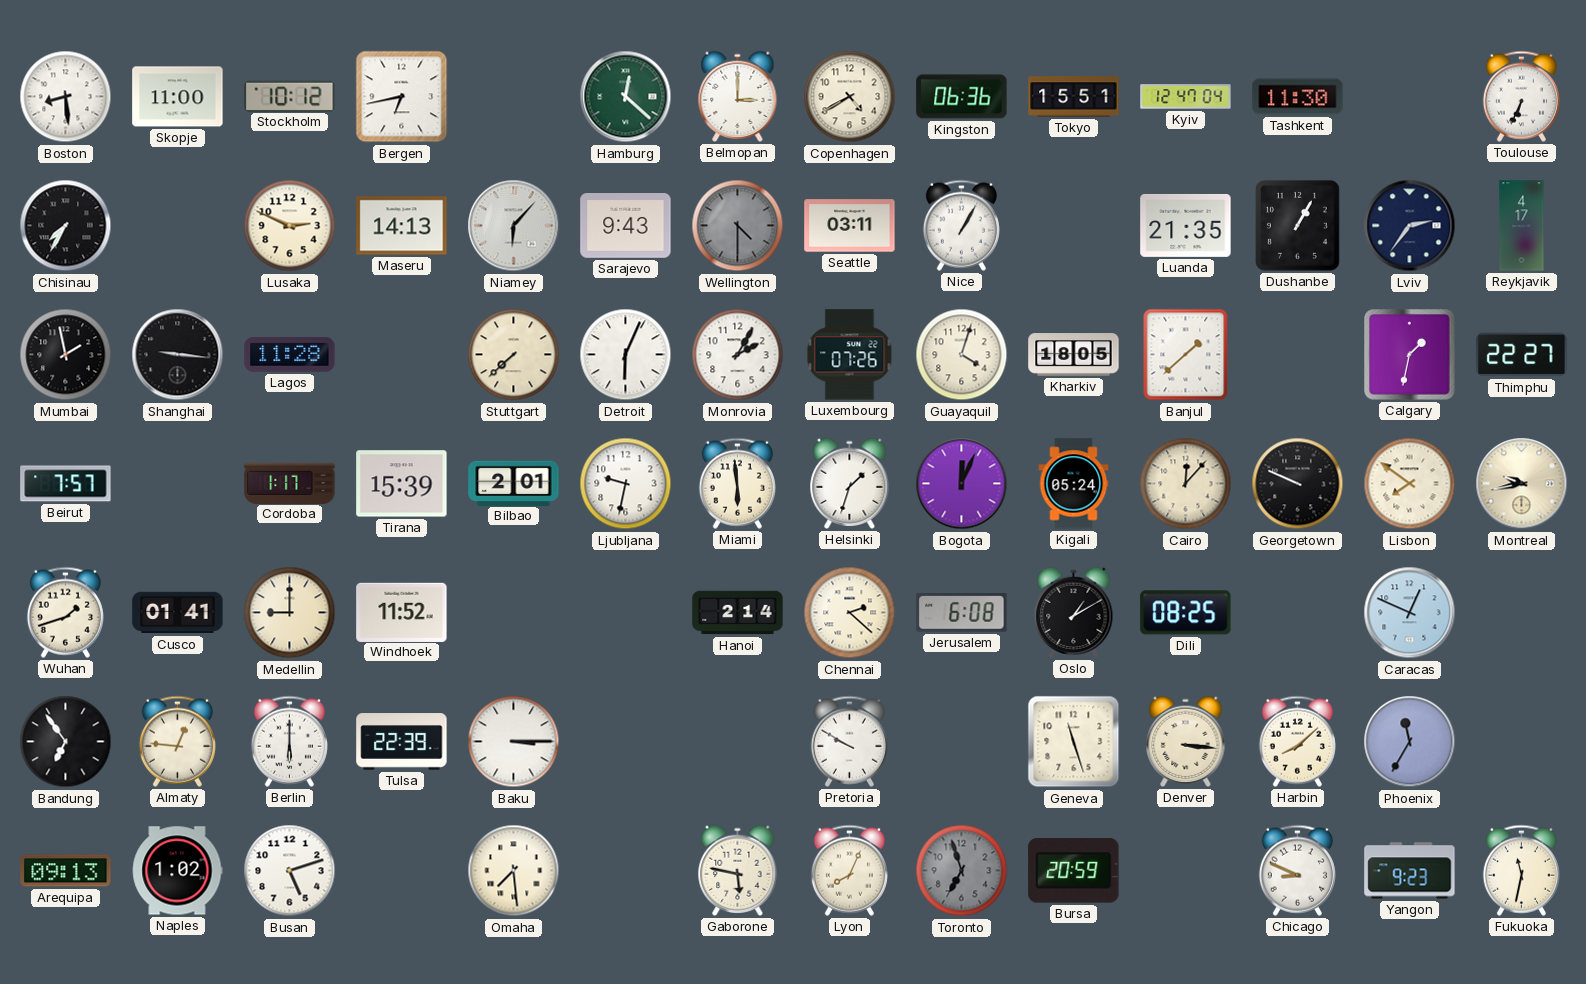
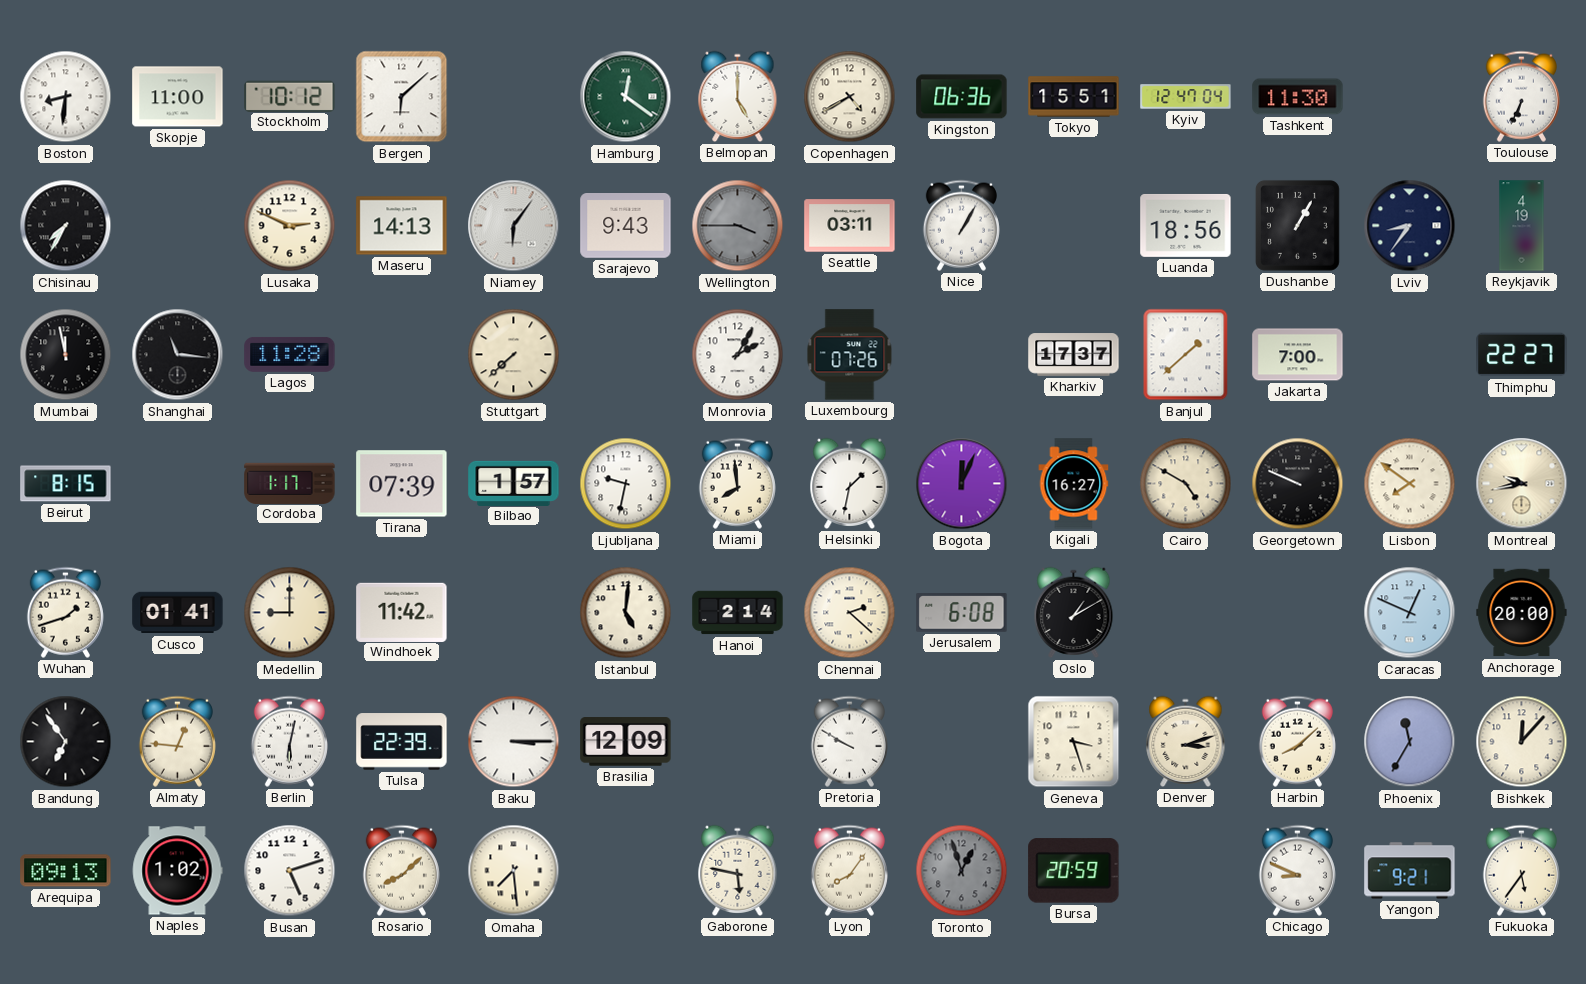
Boston: 8:29 -> 8:31 (66, 97)
Bergen: 6:43 -> 6:08 (402, 97)
Hamburg: 12:22 -> 12:21 (626, 97)
Belmopan: 3:00 -> 5:00 (738, 96)
Niamey: 6:07 -> 6:06 (514, 226)
Wellington: 4:30 -> 3:45 (738, 226)
Luanda: 21:35 -> 18:56 (1186, 225)
Lviv: 2:36 -> 8:36 (1410, 226)
Reykjavik: 4:17 -> 4:19 (1522, 226)
Mumbai: 1:58 -> 11:58 (66, 355)
Shanghai: 9:16 -> 11:16 (178, 355)
Detroit: 6:04 -> none (626, 355)
Guayaquil: 4:03 -> none (962, 355)
Kharkiv: 18:05 -> 17:37 (1074, 355)
Jakarta: none -> 7:00 (1298, 355)
Calgary: 1:32 -> none (1410, 355)
Beirut: 7:57 -> 8:15 (66, 484)
Tirana: 15:39 -> 07:39 (402, 484)
Bilbao: 2:01 -> 1:57 (514, 483)
Miami: 5:59 -> 7:59 (737, 483)
Helsinki: 1:33 -> 1:32 (850, 483)
Kigali: 05:24 -> 16:27 (1074, 484)
Cairo: 12:07 -> 4:50 (1186, 484)
Windhoek: 11:52 -> 11:42 (402, 612)
Istanbul: none -> 5:01 (626, 613)
Dili: 08:25 -> none (1186, 613)
Anchorage: none -> 20:00 (1522, 613)
Berlin: 6:00 -> 6:02 (289, 741)
Brasilia: none -> 12:09 (626, 742)
Geneva: 11:27 -> 3:27 (1074, 742)
Denver: 3:16 -> 3:12 (1186, 741)
Bishkek: none -> 12:07 (1522, 742)
Rosario: none -> 8:08 (401, 870)
Lyon: 8:04 -> 8:06 (849, 870)
Toronto: 6:57 -> 12:57 (962, 871)
Yangon: 9:23 -> 9:21 (1410, 871)
Fukuoka: 11:32 -> 5:36 (1521, 870)
